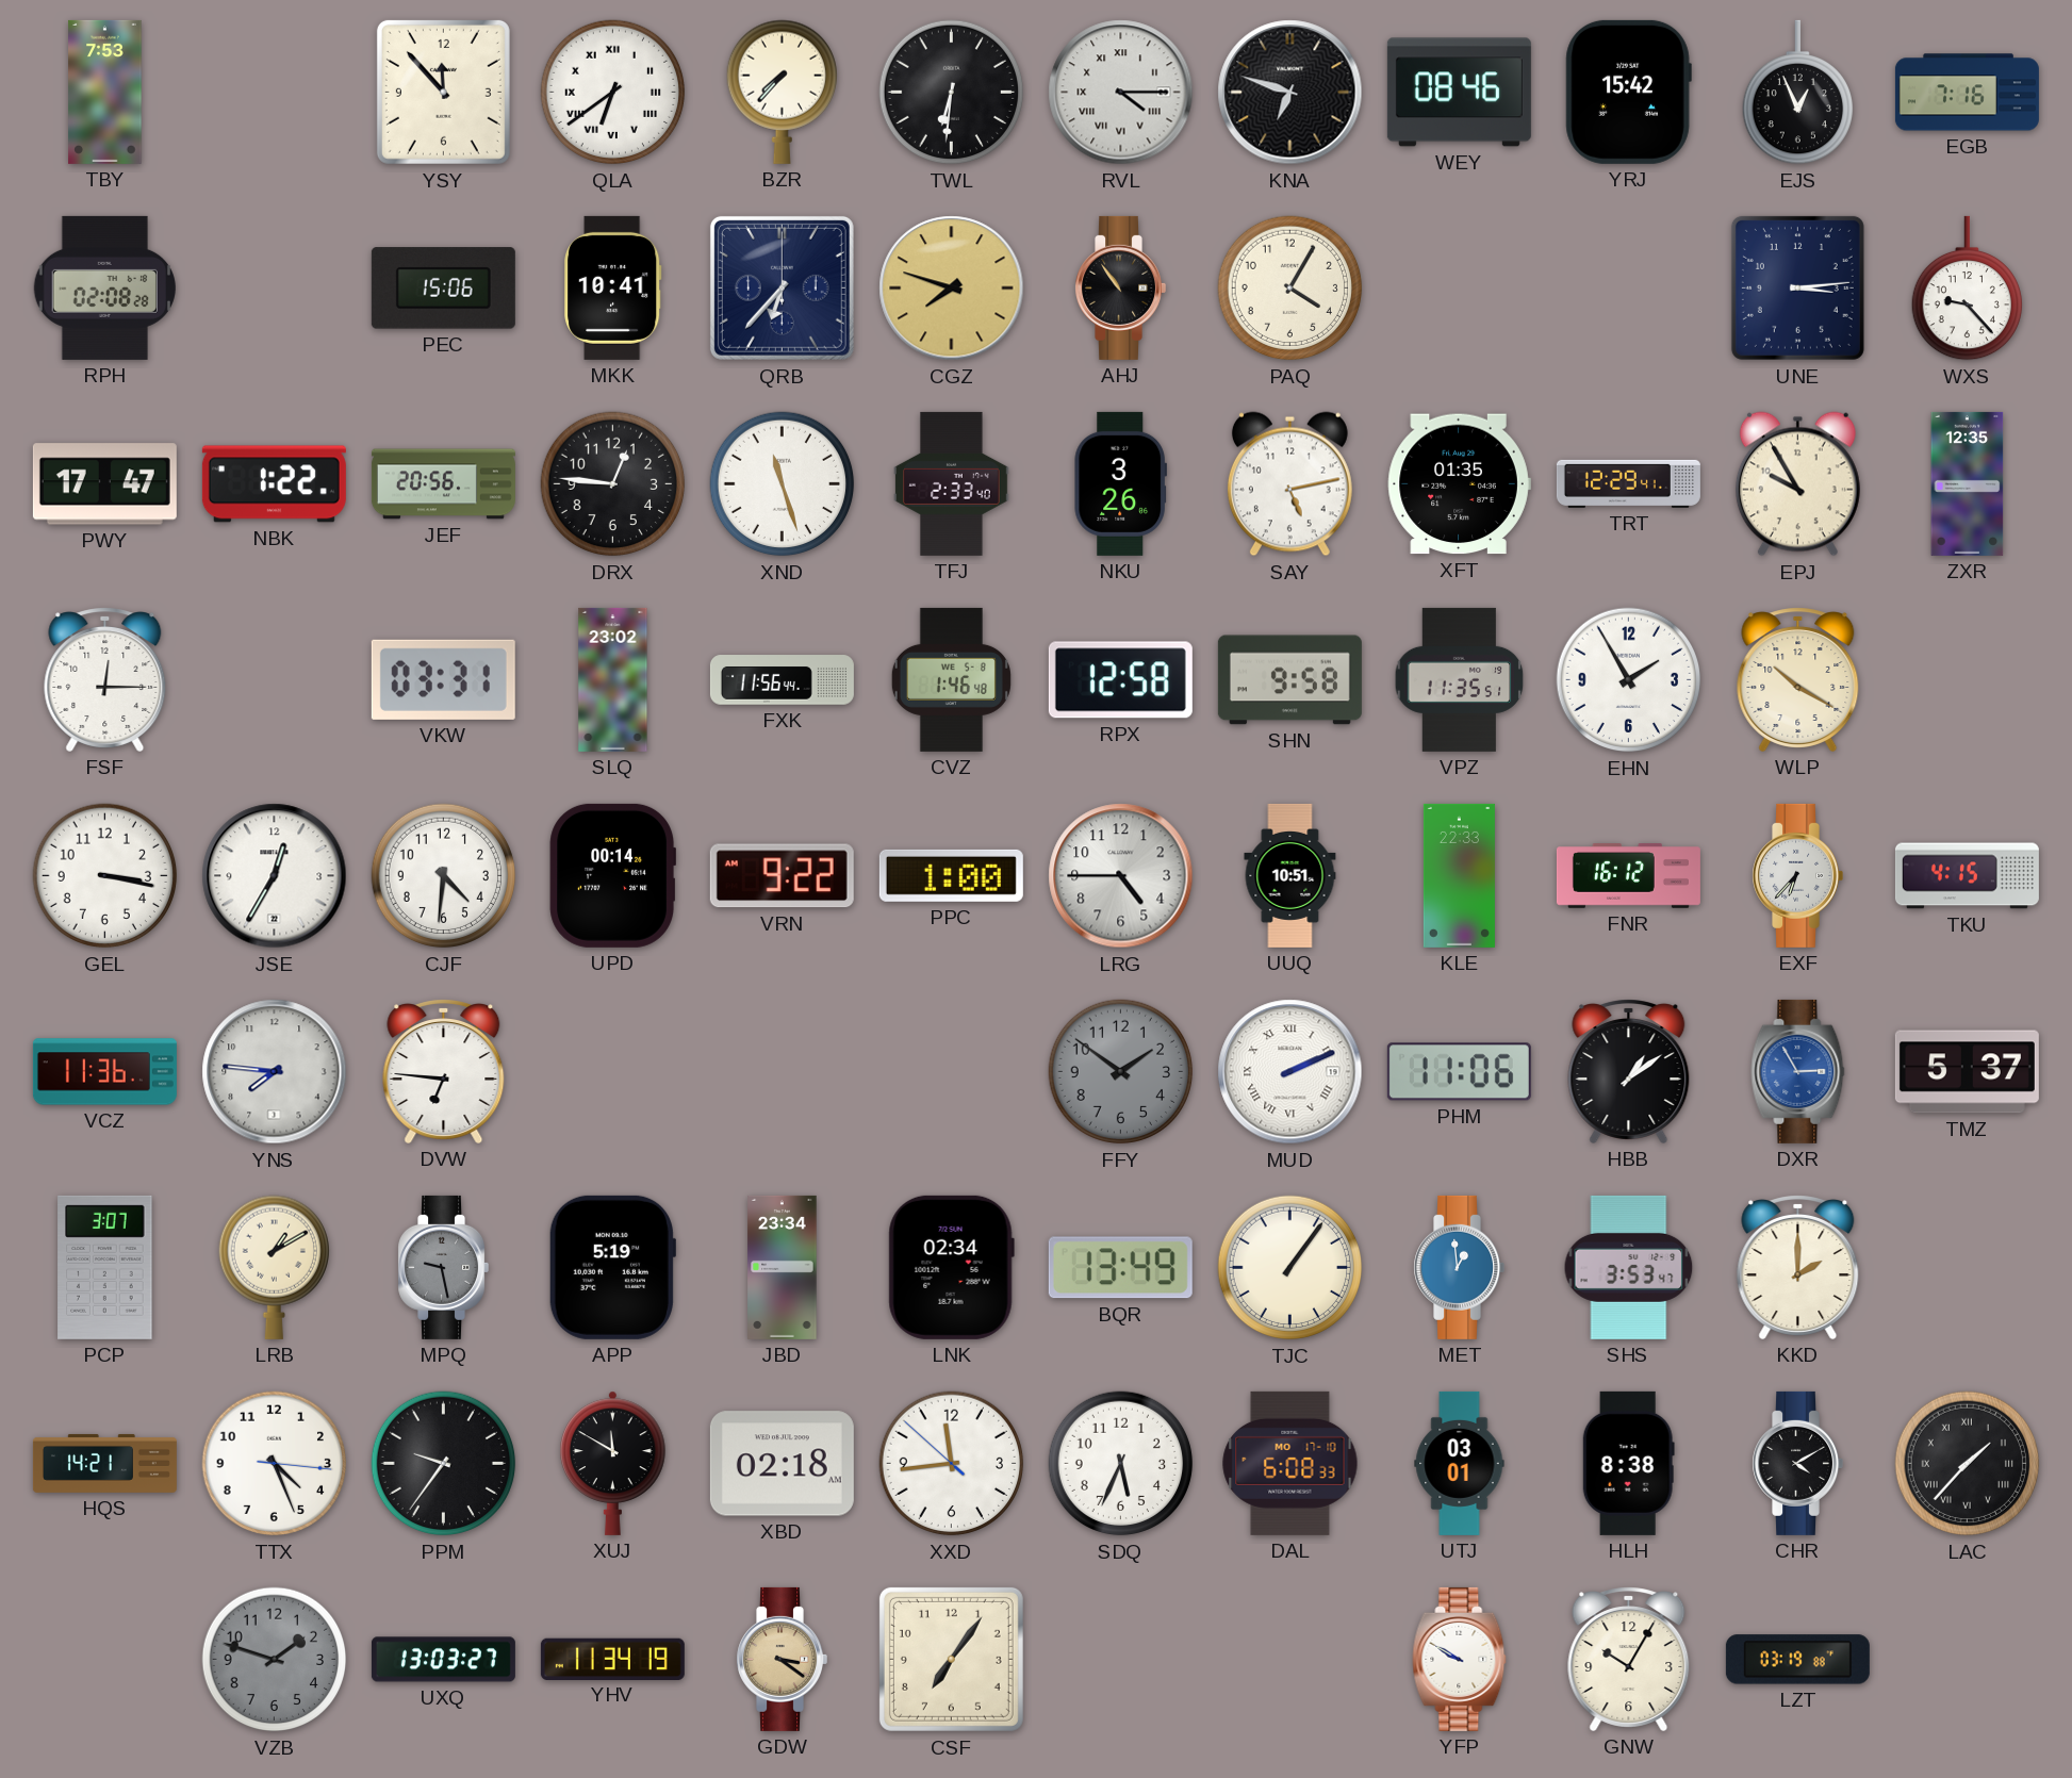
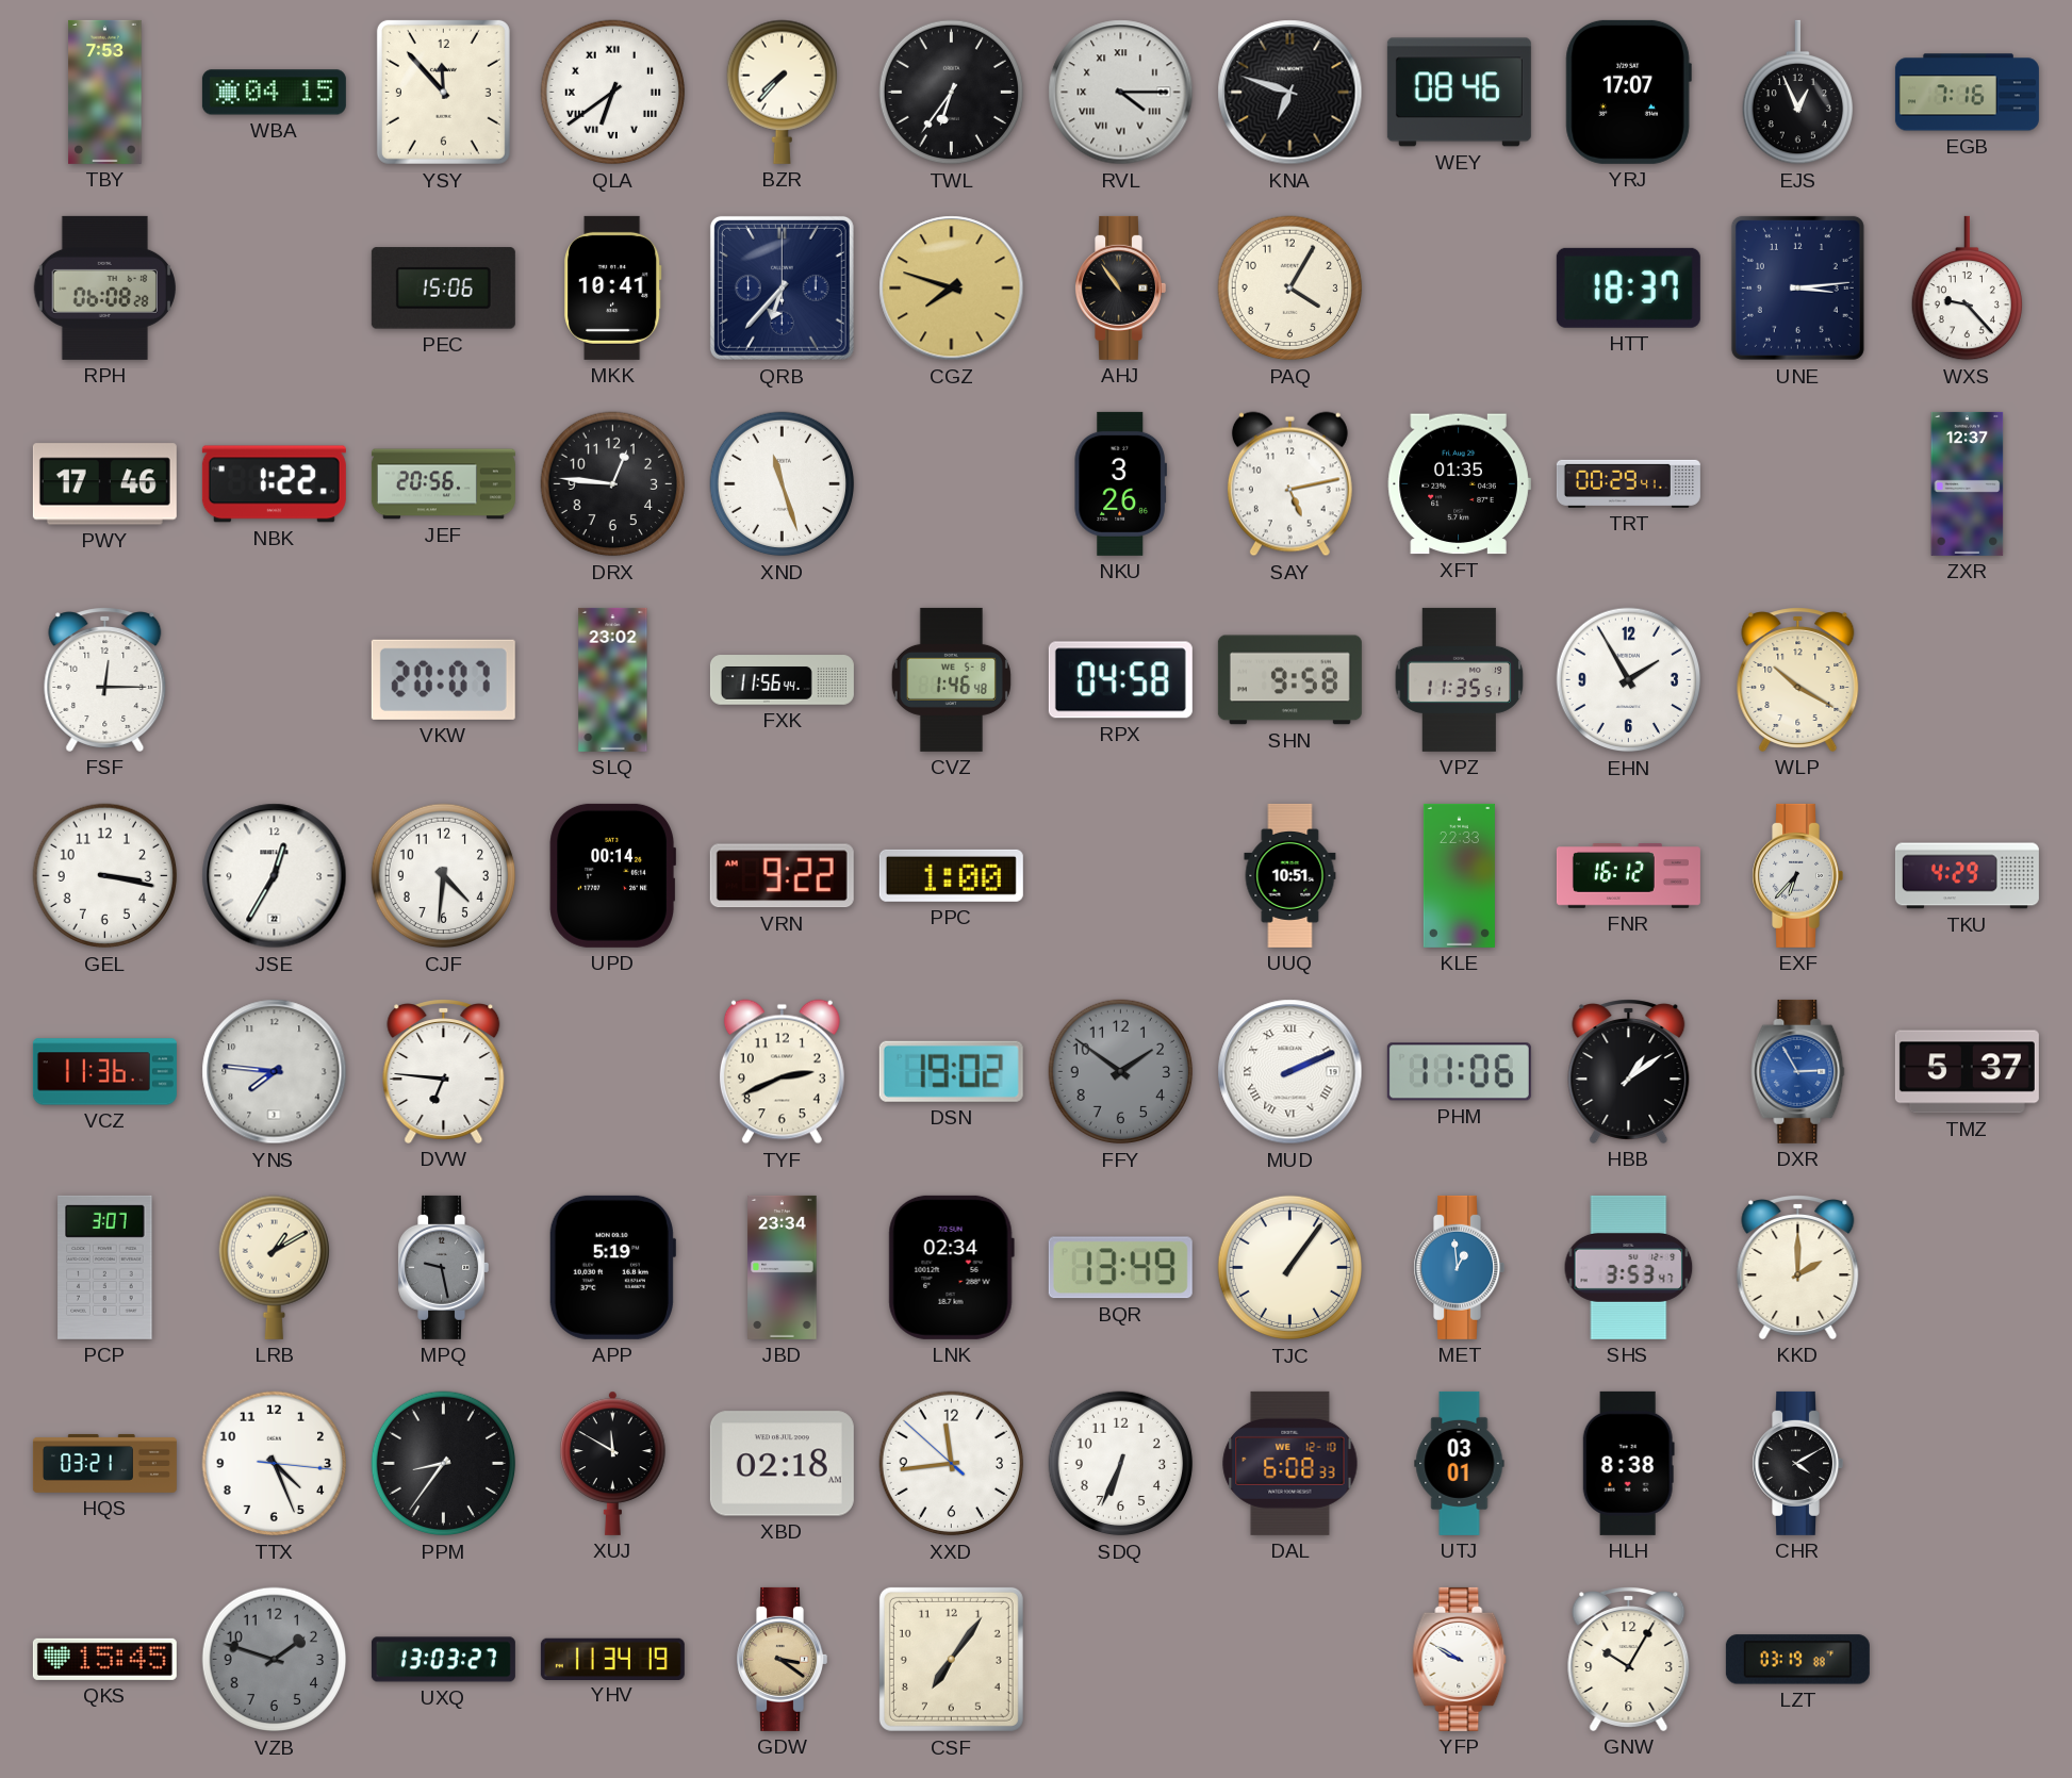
WBA: none -> 04:15 (274, 93)
TWL: 6:31 -> 6:36 (952, 93)
YRJ: 15:42 -> 17:07 (1628, 92)
RPH: 02:08 -> 06:08 (104, 287)
HTT: none -> 18:37 (1628, 287)
PWY: 17:47 -> 17:46 (104, 484)
TFJ: 2:33 -> none (952, 483)
TRT: 12:29 -> 00:29 (1628, 483)
EPJ: 9:55 -> none (1797, 484)
ZXR: 12:35 -> 12:37 (1968, 483)
VKW: 03:31 -> 20:07 (443, 679)
RPX: 12:58 -> 04:58 (1120, 680)
LRG: 4:45 -> none (1121, 876)
TKU: 4:15 -> 4:29 (1967, 876)
TYF: none -> 2:41 (782, 1072)
DSN: none -> 19:02 (951, 1071)
HQS: 14:21 -> 03:21 (104, 1463)
PPM: 9:36 -> 8:36 (444, 1464)
SDQ: 5:34 -> 6:34 (1121, 1464)
DAL date: MO 17-10 -> WE 12-10 (1290, 1463)
LAC: 1:37 -> none (1968, 1464)
QKS: none -> 15:45 (104, 1659)
